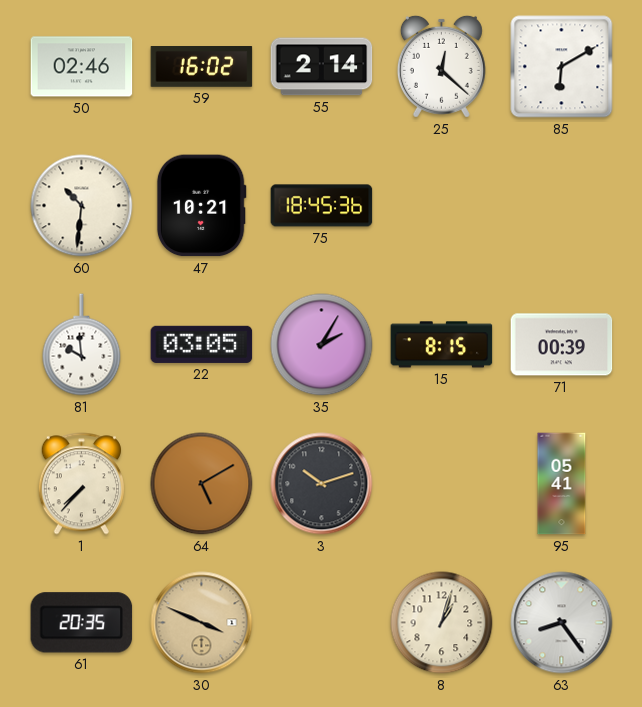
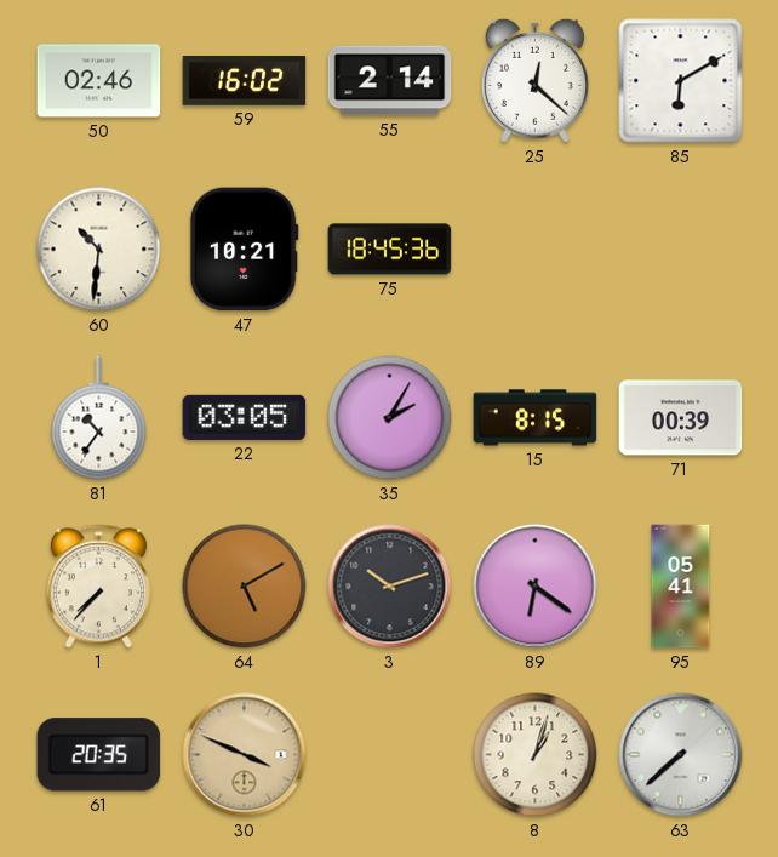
81: 9:59 -> 10:36 (99, 418)
89: none -> 6:21 (536, 587)
63: 8:24 -> 7:38 (681, 755)
